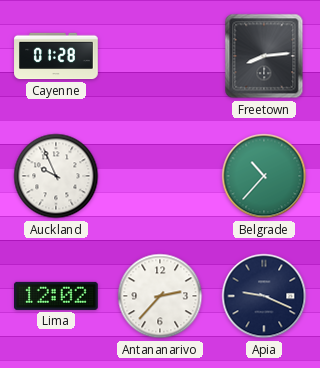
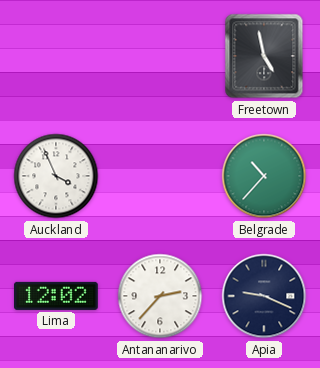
Cayenne: 01:28 -> none (56, 56)
Freetown: 8:14 -> 4:58 (264, 56)
Auckland: 9:56 -> 3:56 (56, 176)
